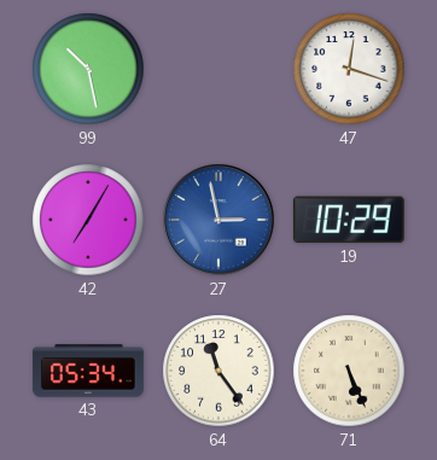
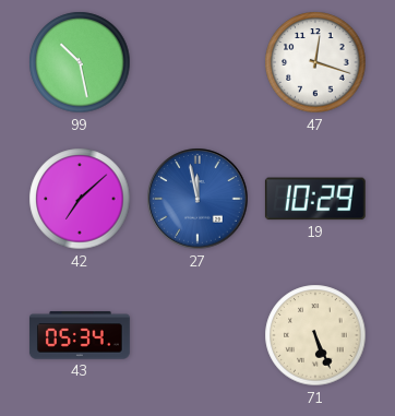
42: 7:05 -> 7:08 (80, 199)
27: 2:58 -> 11:58 (197, 199)
64: 11:24 -> none (218, 371)
